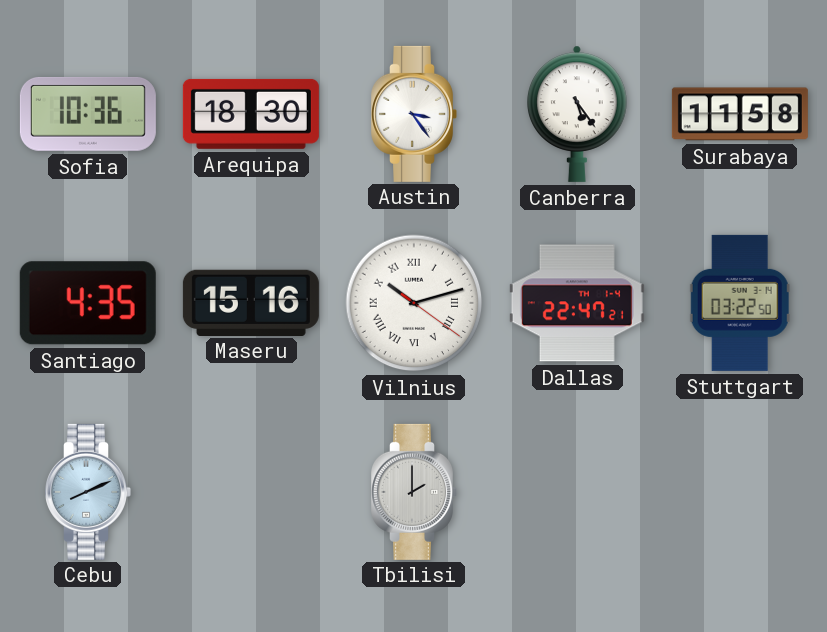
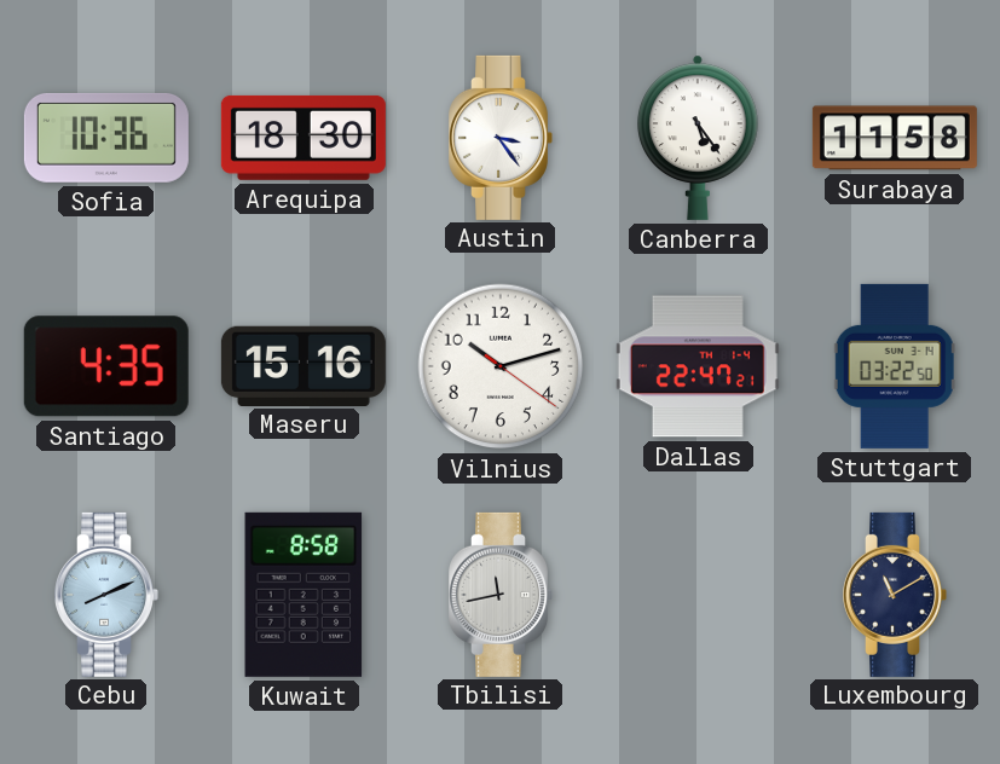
Vilnius numerals: Roman -> Arabic (501, 366)
Kuwait: none -> 8:58 (304, 595)
Tbilisi: 2:00 -> 11:43 (501, 595)
Luxembourg: none -> 11:10 (895, 595)
